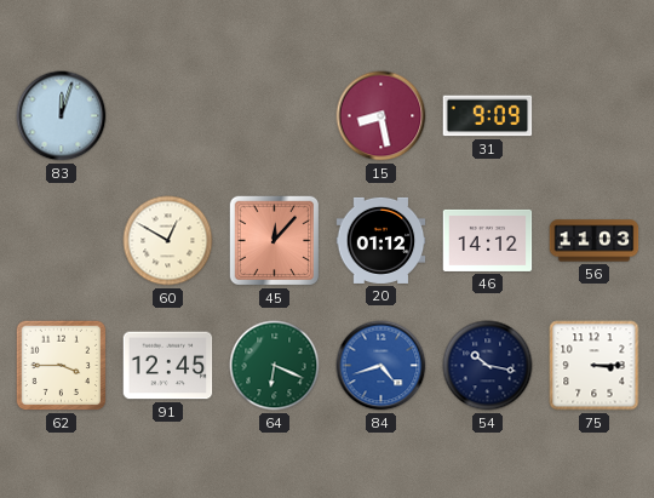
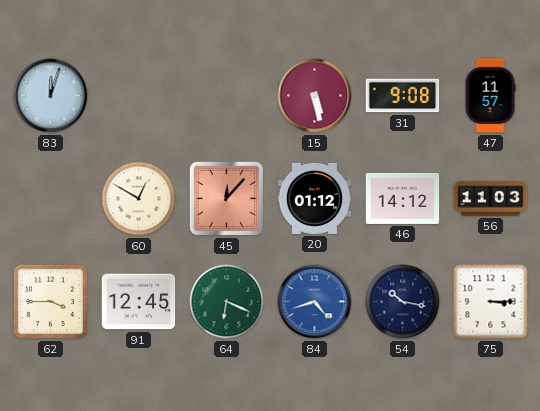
15: 8:28 -> 5:28 (315, 96)
31: 9:09 -> 9:08 (403, 96)
47: none -> 11:57 (490, 96)
